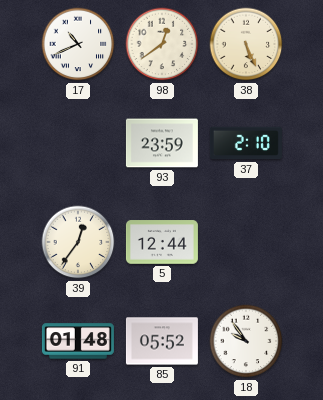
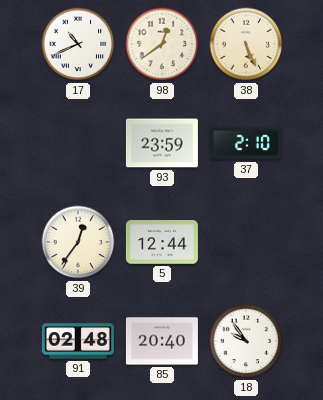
91: 01:48 -> 02:48 (78, 341)
85: 05:52 -> 20:40 (162, 341)
